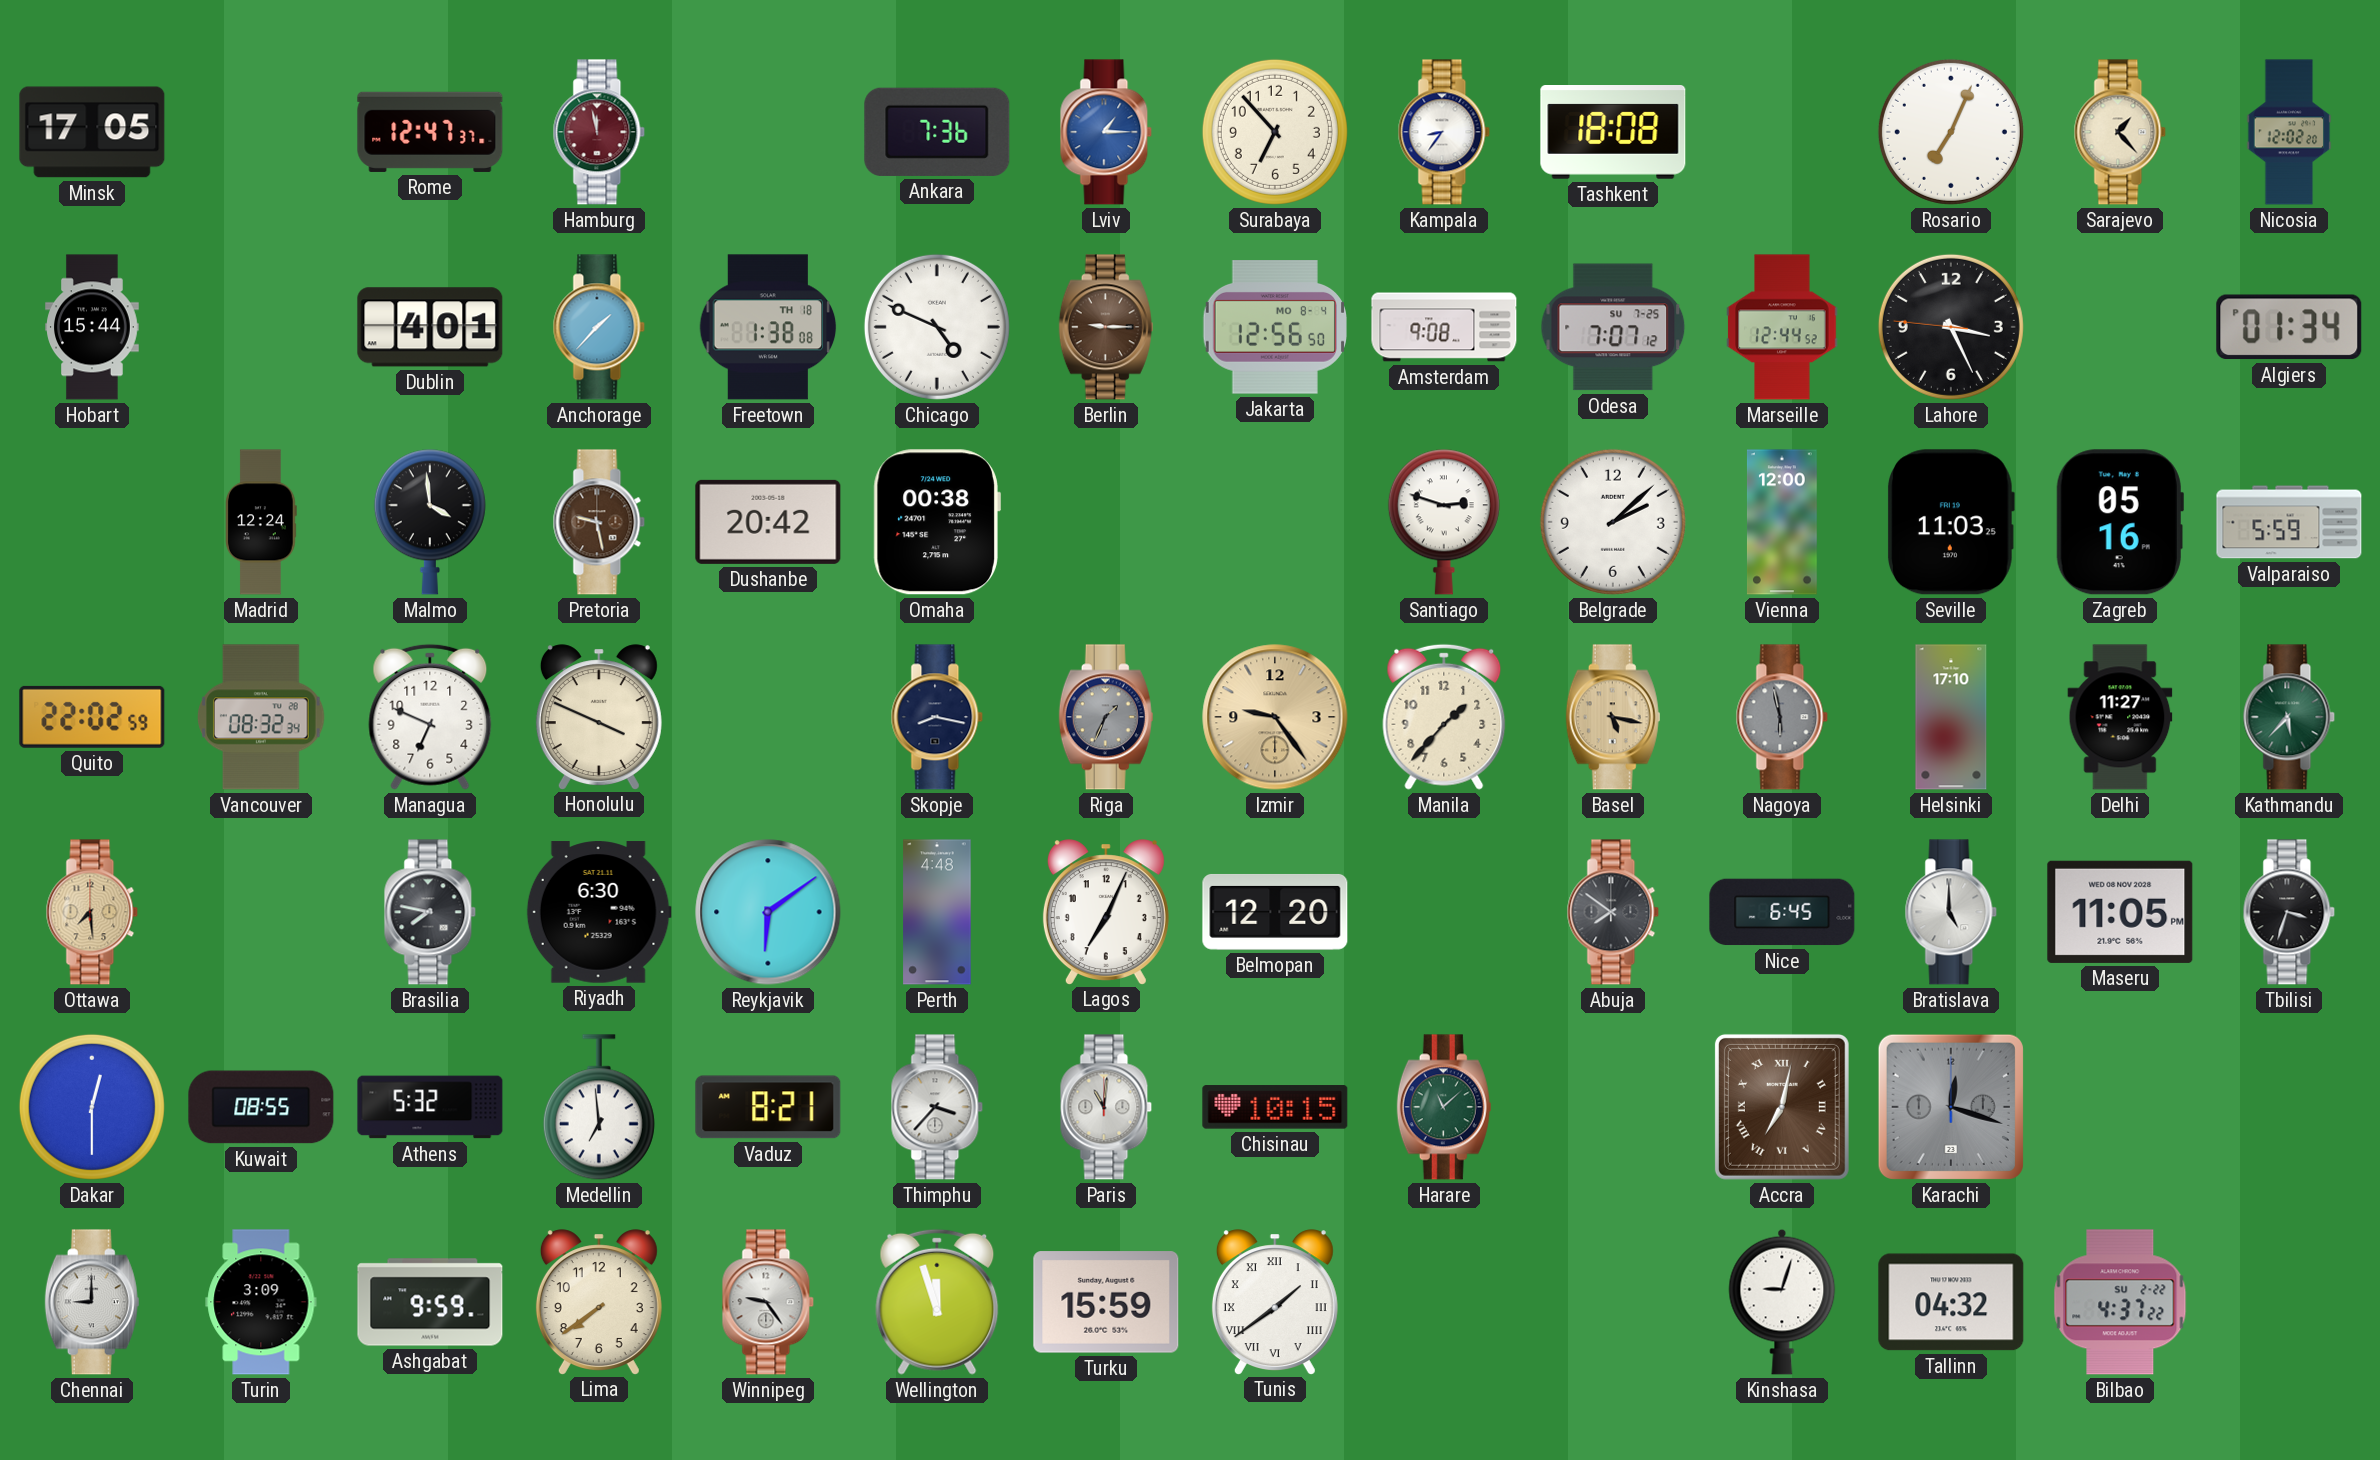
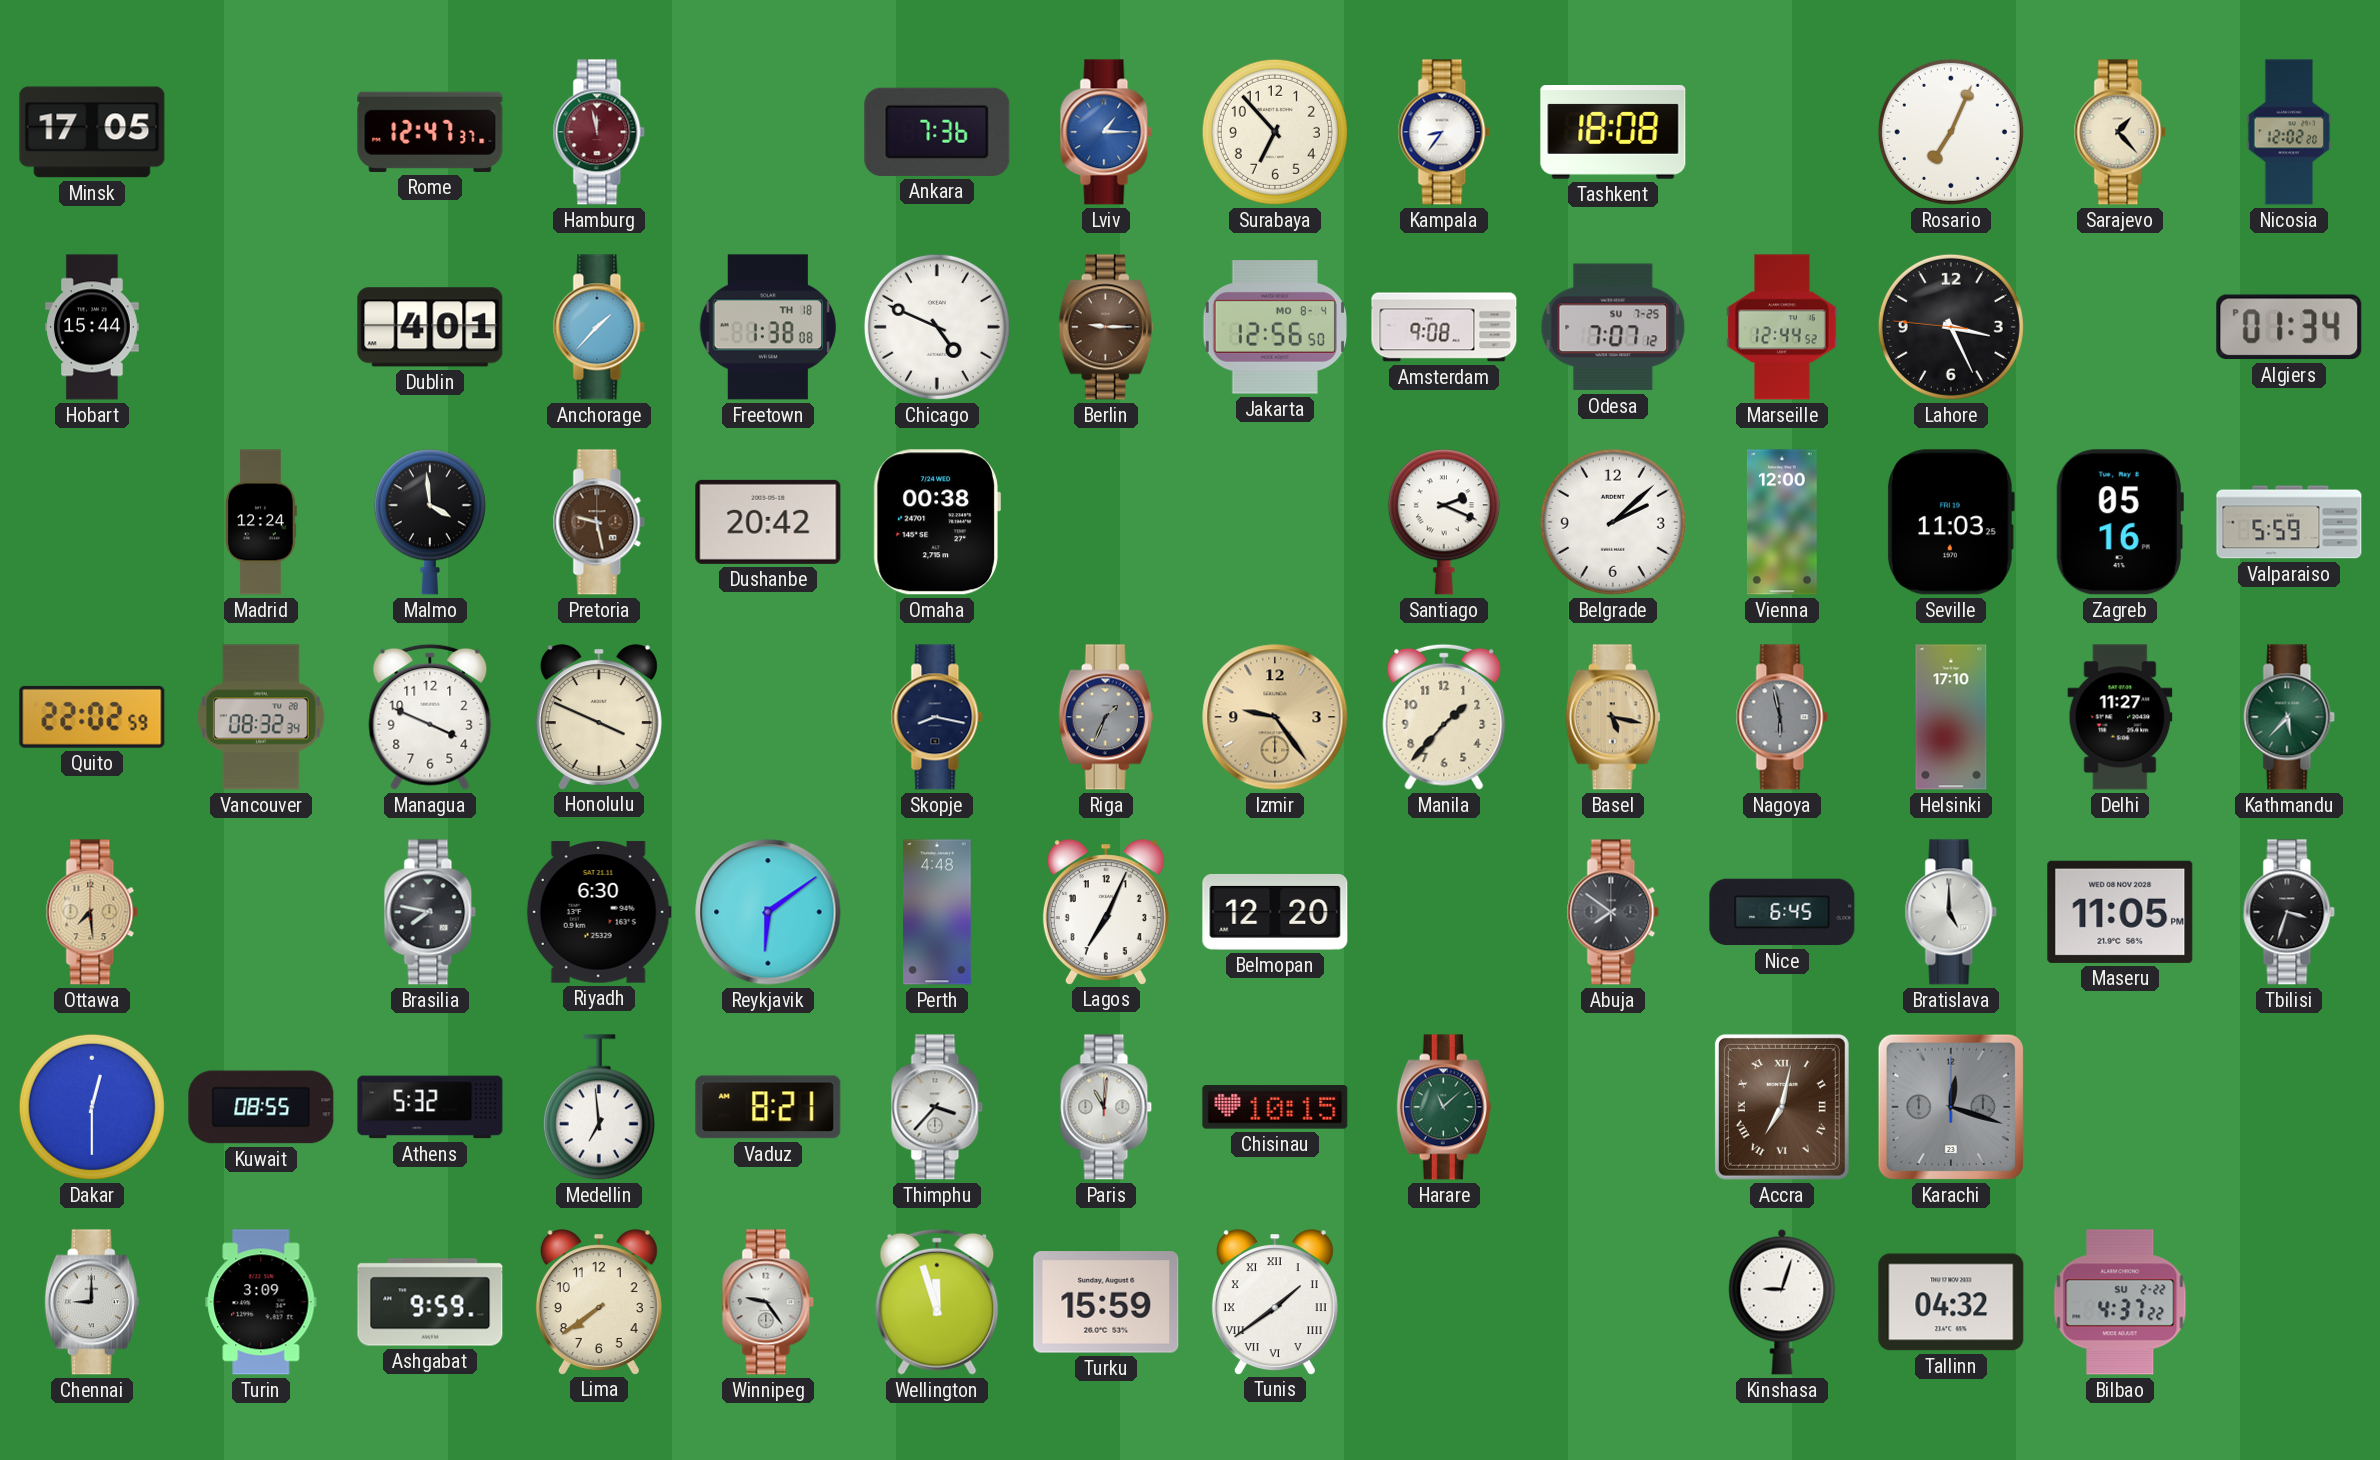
Santiago: 2:48 -> 2:19 (1444, 522)
Managua: 6:49 -> 3:49 (430, 717)
